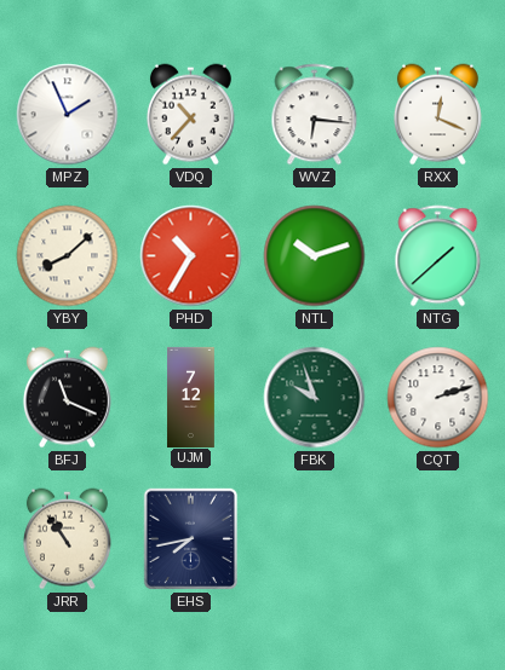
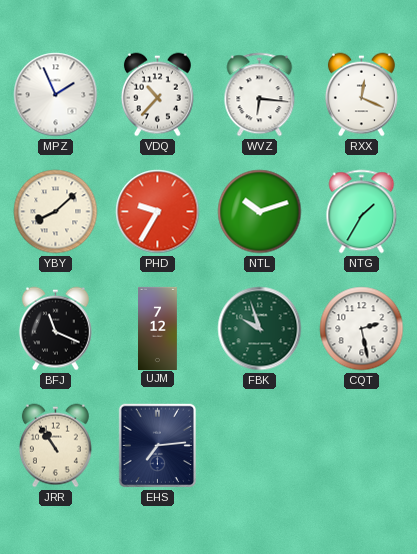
PHD: 10:35 -> 9:35 (158, 212)
NTG: 1:38 -> 1:35 (362, 212)
CQT: 2:12 -> 2:28 (362, 329)
EHS: 7:43 -> 7:14 (158, 446)
